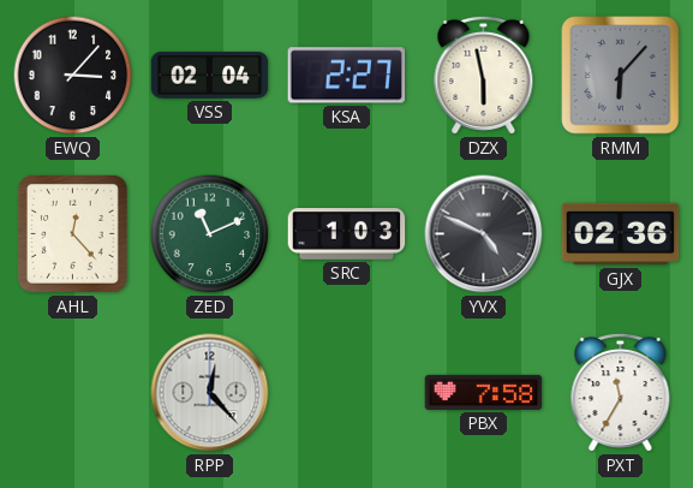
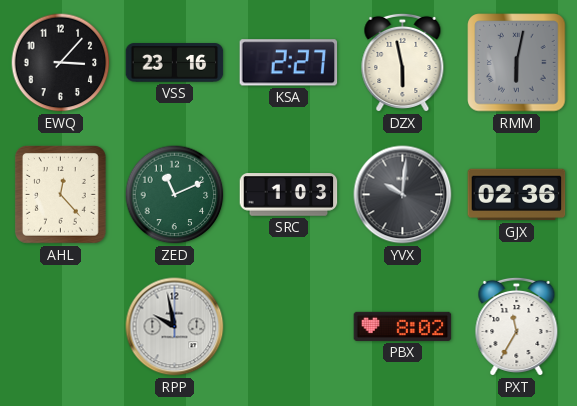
VSS: 02:04 -> 23:16 (175, 63)
RMM: 6:07 -> 6:02 (517, 63)
YVX: 4:49 -> 10:01 (403, 195)
RPP: 12:23 -> 9:58 (175, 327)
PBX: 7:58 -> 8:02 (403, 326)
